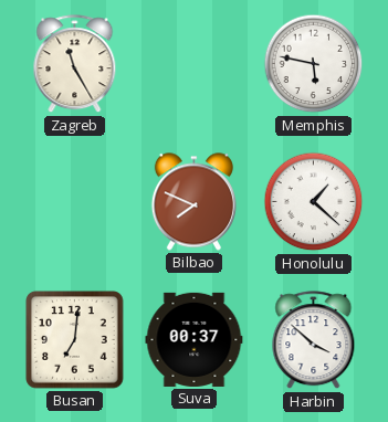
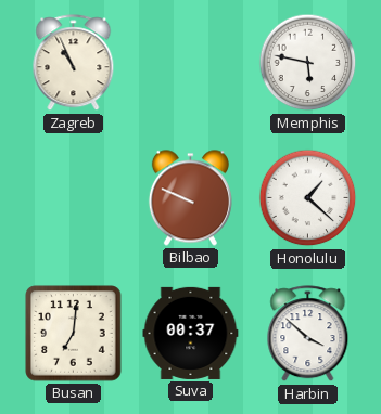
Zagreb: 11:25 -> 10:56 (74, 63)
Bilbao: 7:49 -> 9:49 (190, 198)
